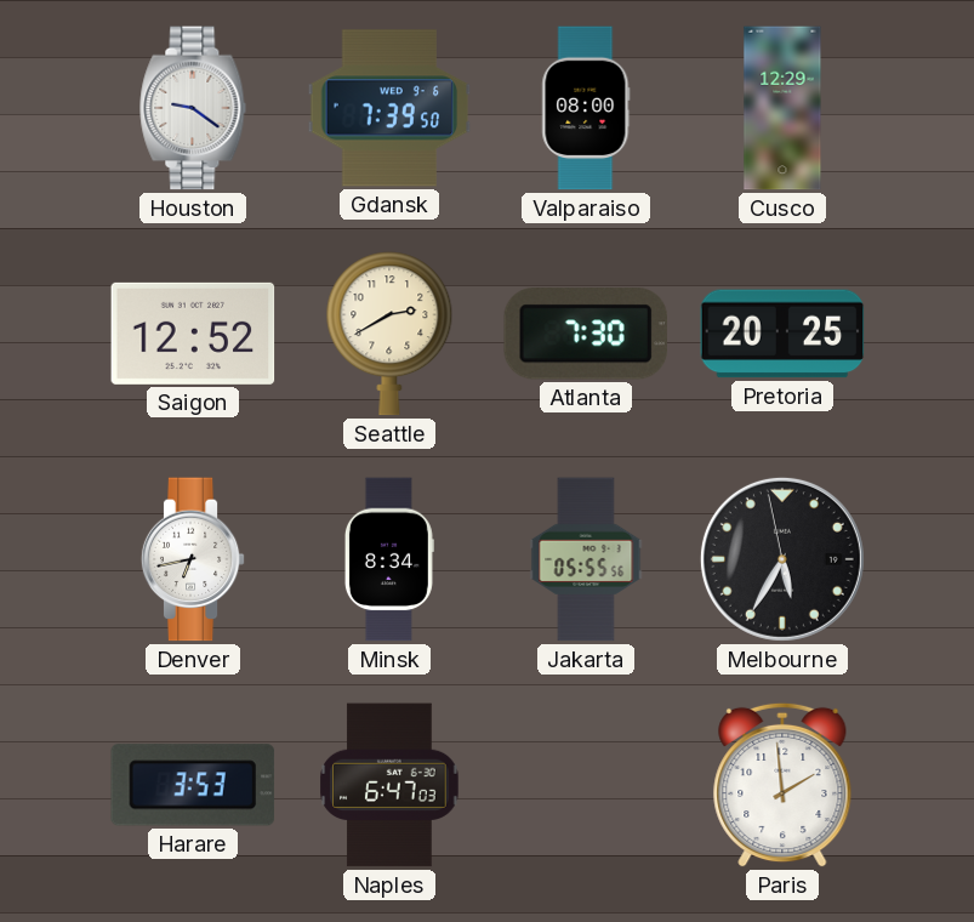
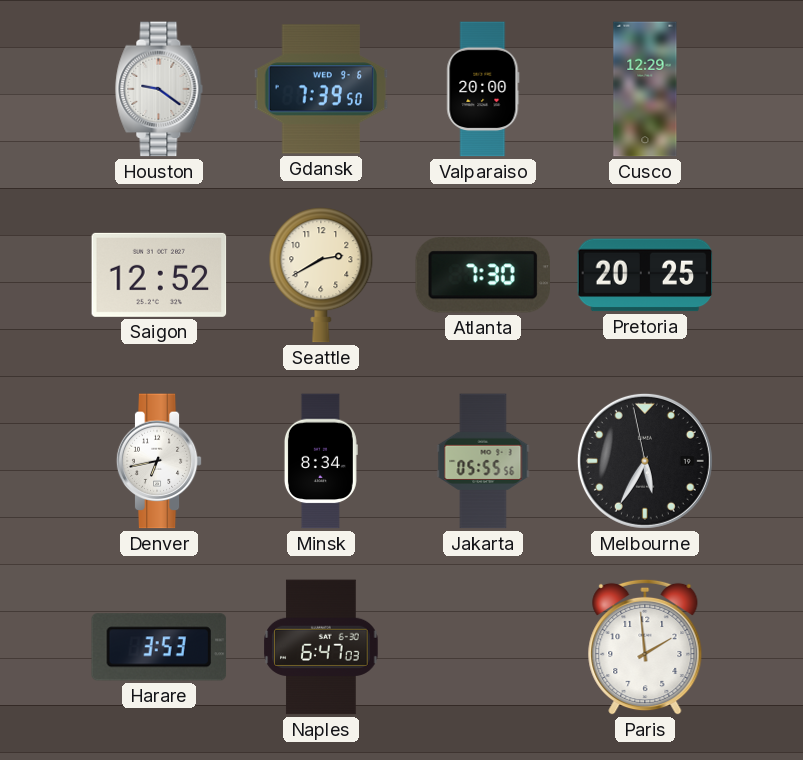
Valparaiso: 08:00 -> 20:00 (483, 89)
